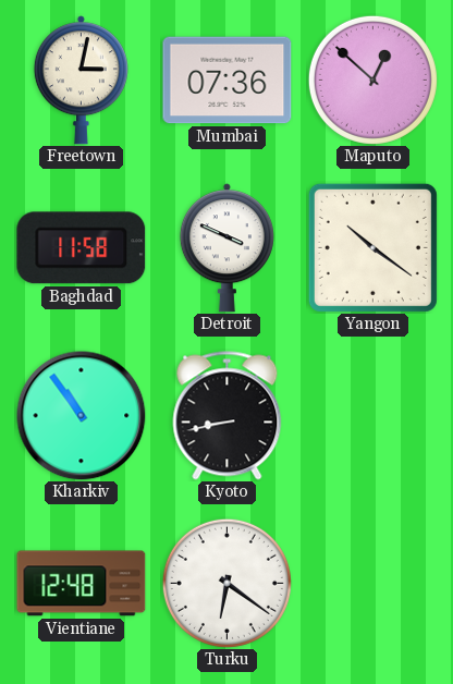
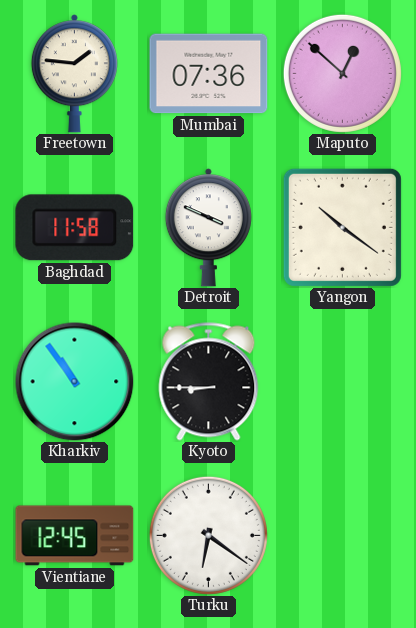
Freetown: 3:02 -> 1:46 (74, 74)
Kyoto: 8:43 -> 8:45 (209, 382)
Vientiane: 12:48 -> 12:45 (75, 536)
